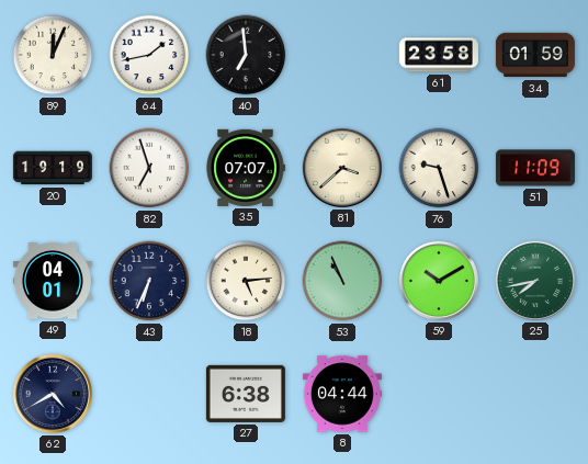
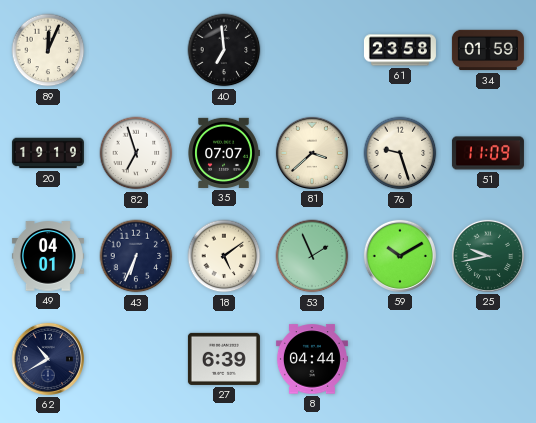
64: 1:43 -> none (149, 55)
18: 5:14 -> 5:09 (224, 256)
53: 10:56 -> 1:56 (312, 256)
25: 7:43 -> 9:43 (488, 256)
62: 4:40 -> 10:40 (48, 359)
27: 6:38 -> 6:39 (224, 359)
